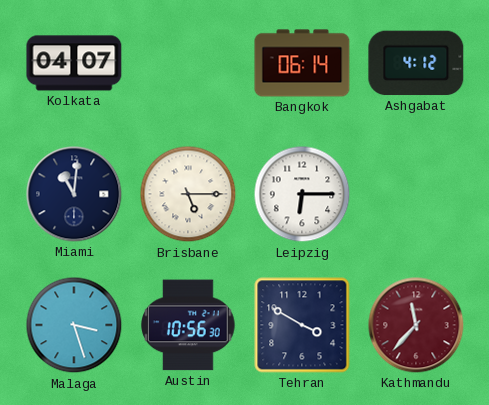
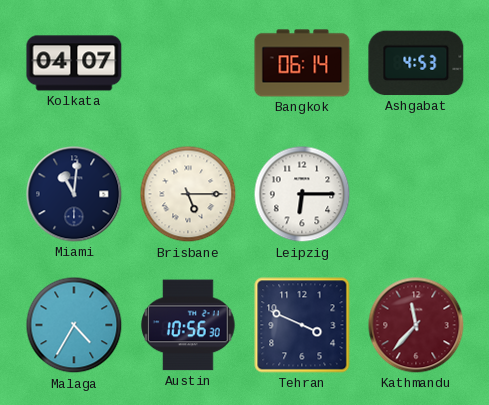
Ashgabat: 4:12 -> 4:53 (416, 63)
Malaga: 3:27 -> 4:35 (74, 325)
Tehran: 3:50 -> 3:49 (302, 325)
